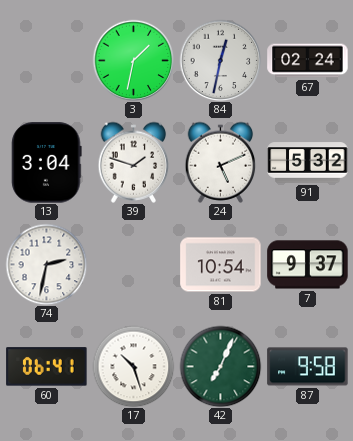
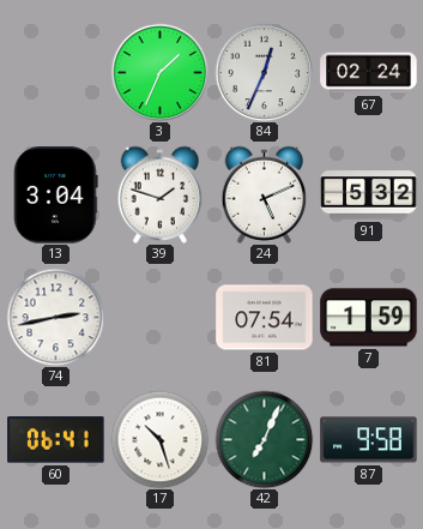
3: 1:32 -> 1:34 (159, 72)
84: 12:32 -> 12:34 (264, 72)
74: 2:32 -> 2:43 (55, 317)
81: 10:54 -> 07:54 (265, 318)
7: 9:37 -> 1:59 (369, 318)
